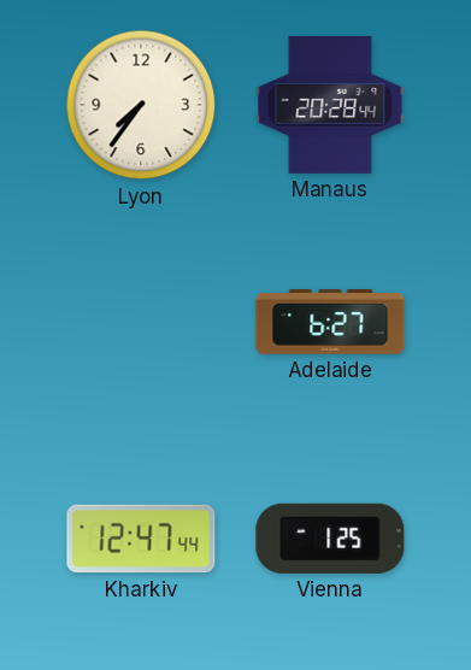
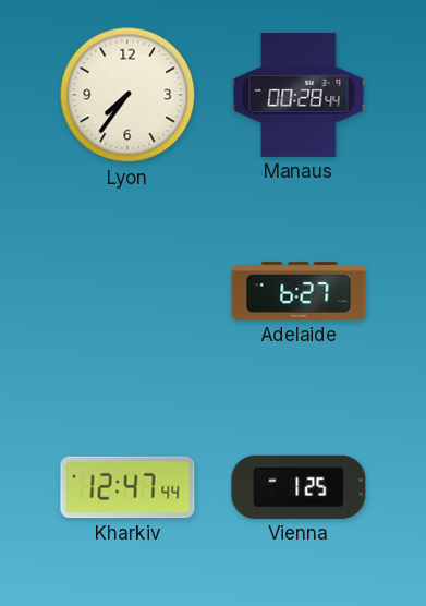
Manaus: 20:28 -> 00:28 (299, 95)
